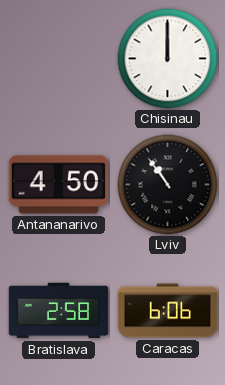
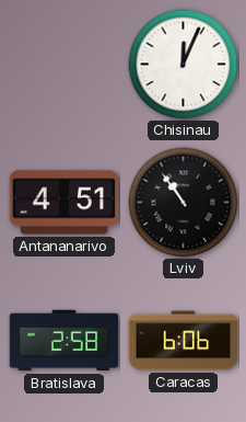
Chisinau: 12:00 -> 12:04 (184, 65)
Antananarivo: 4:50 -> 4:51 (65, 203)
